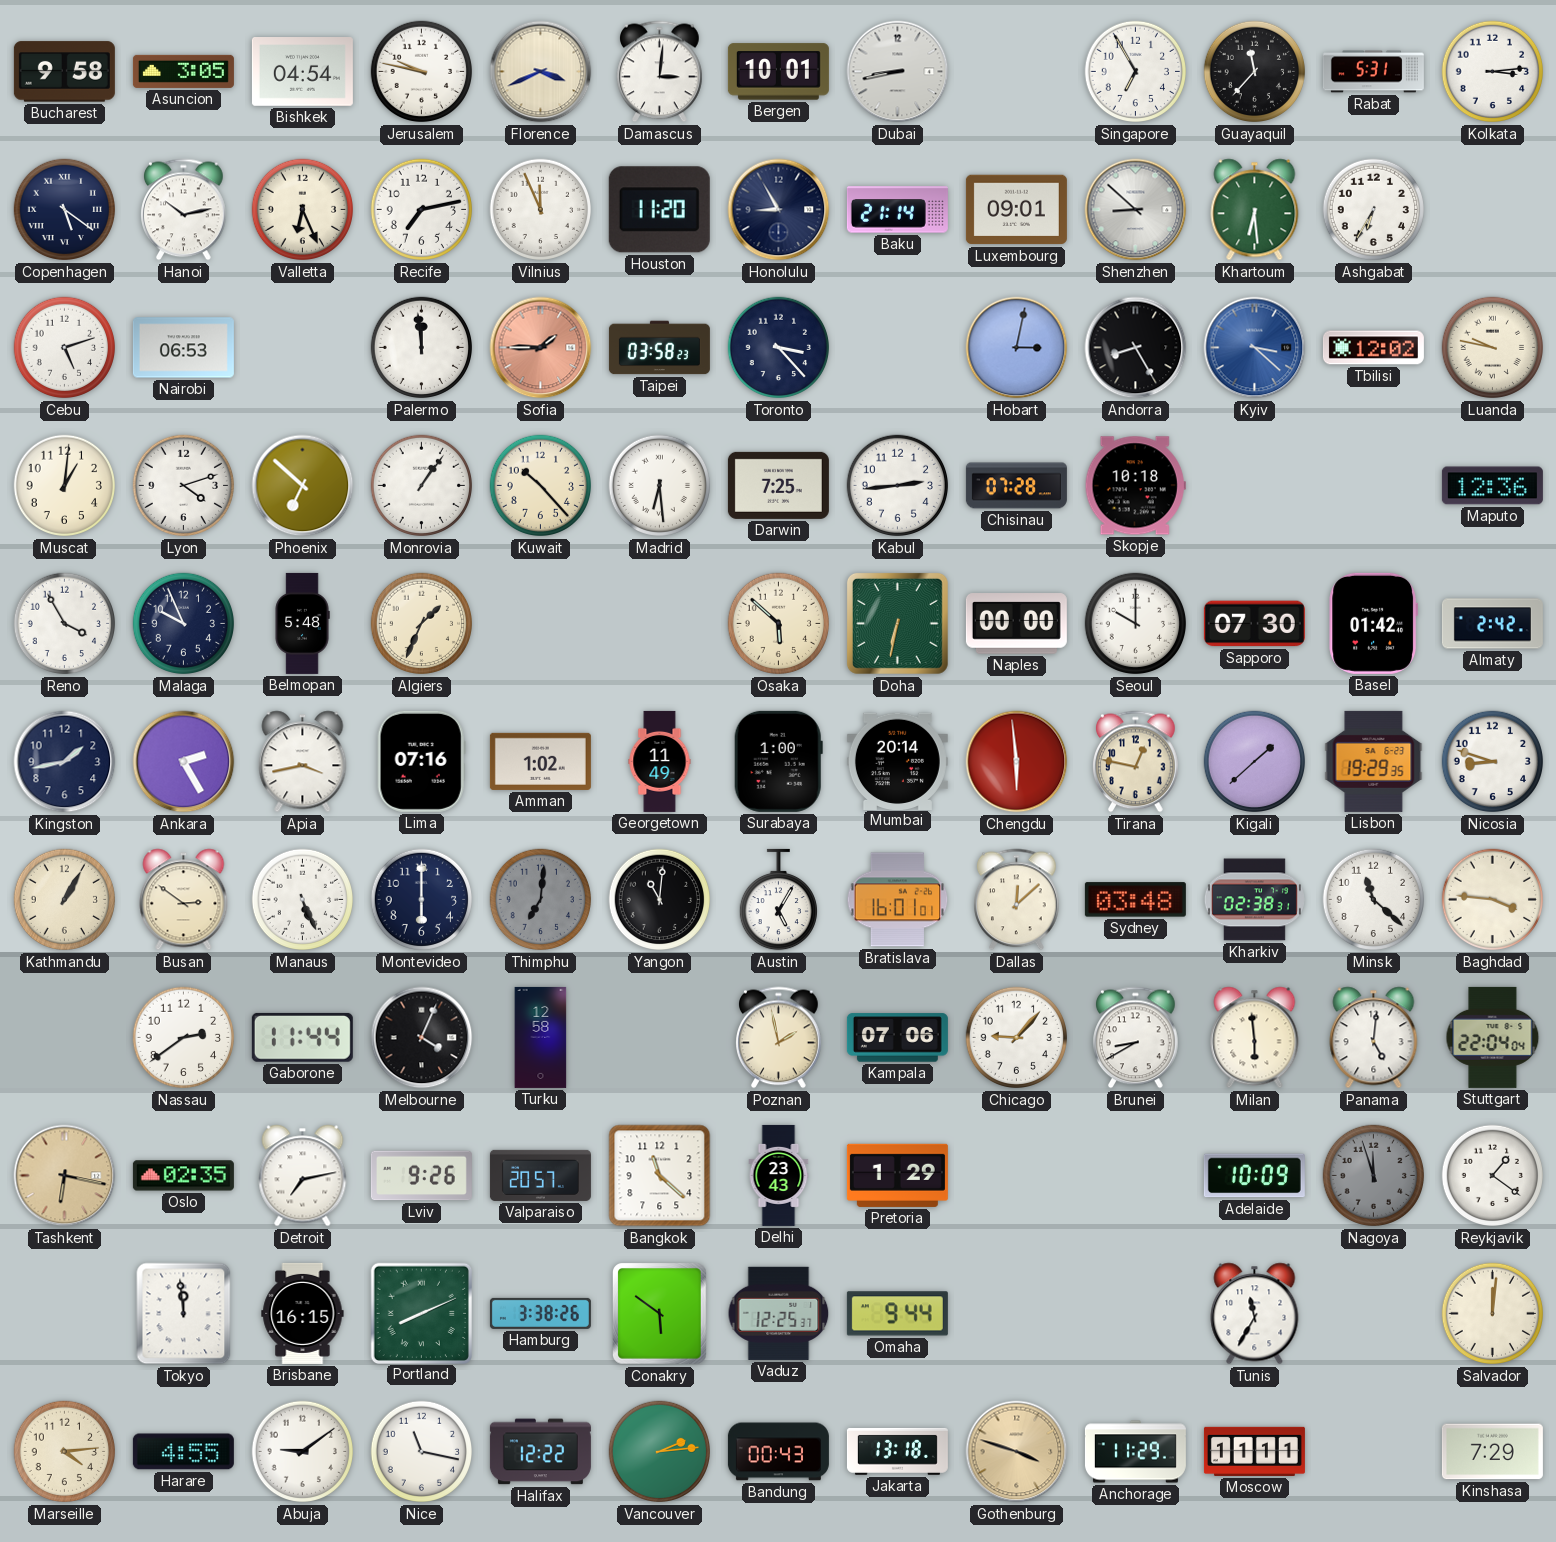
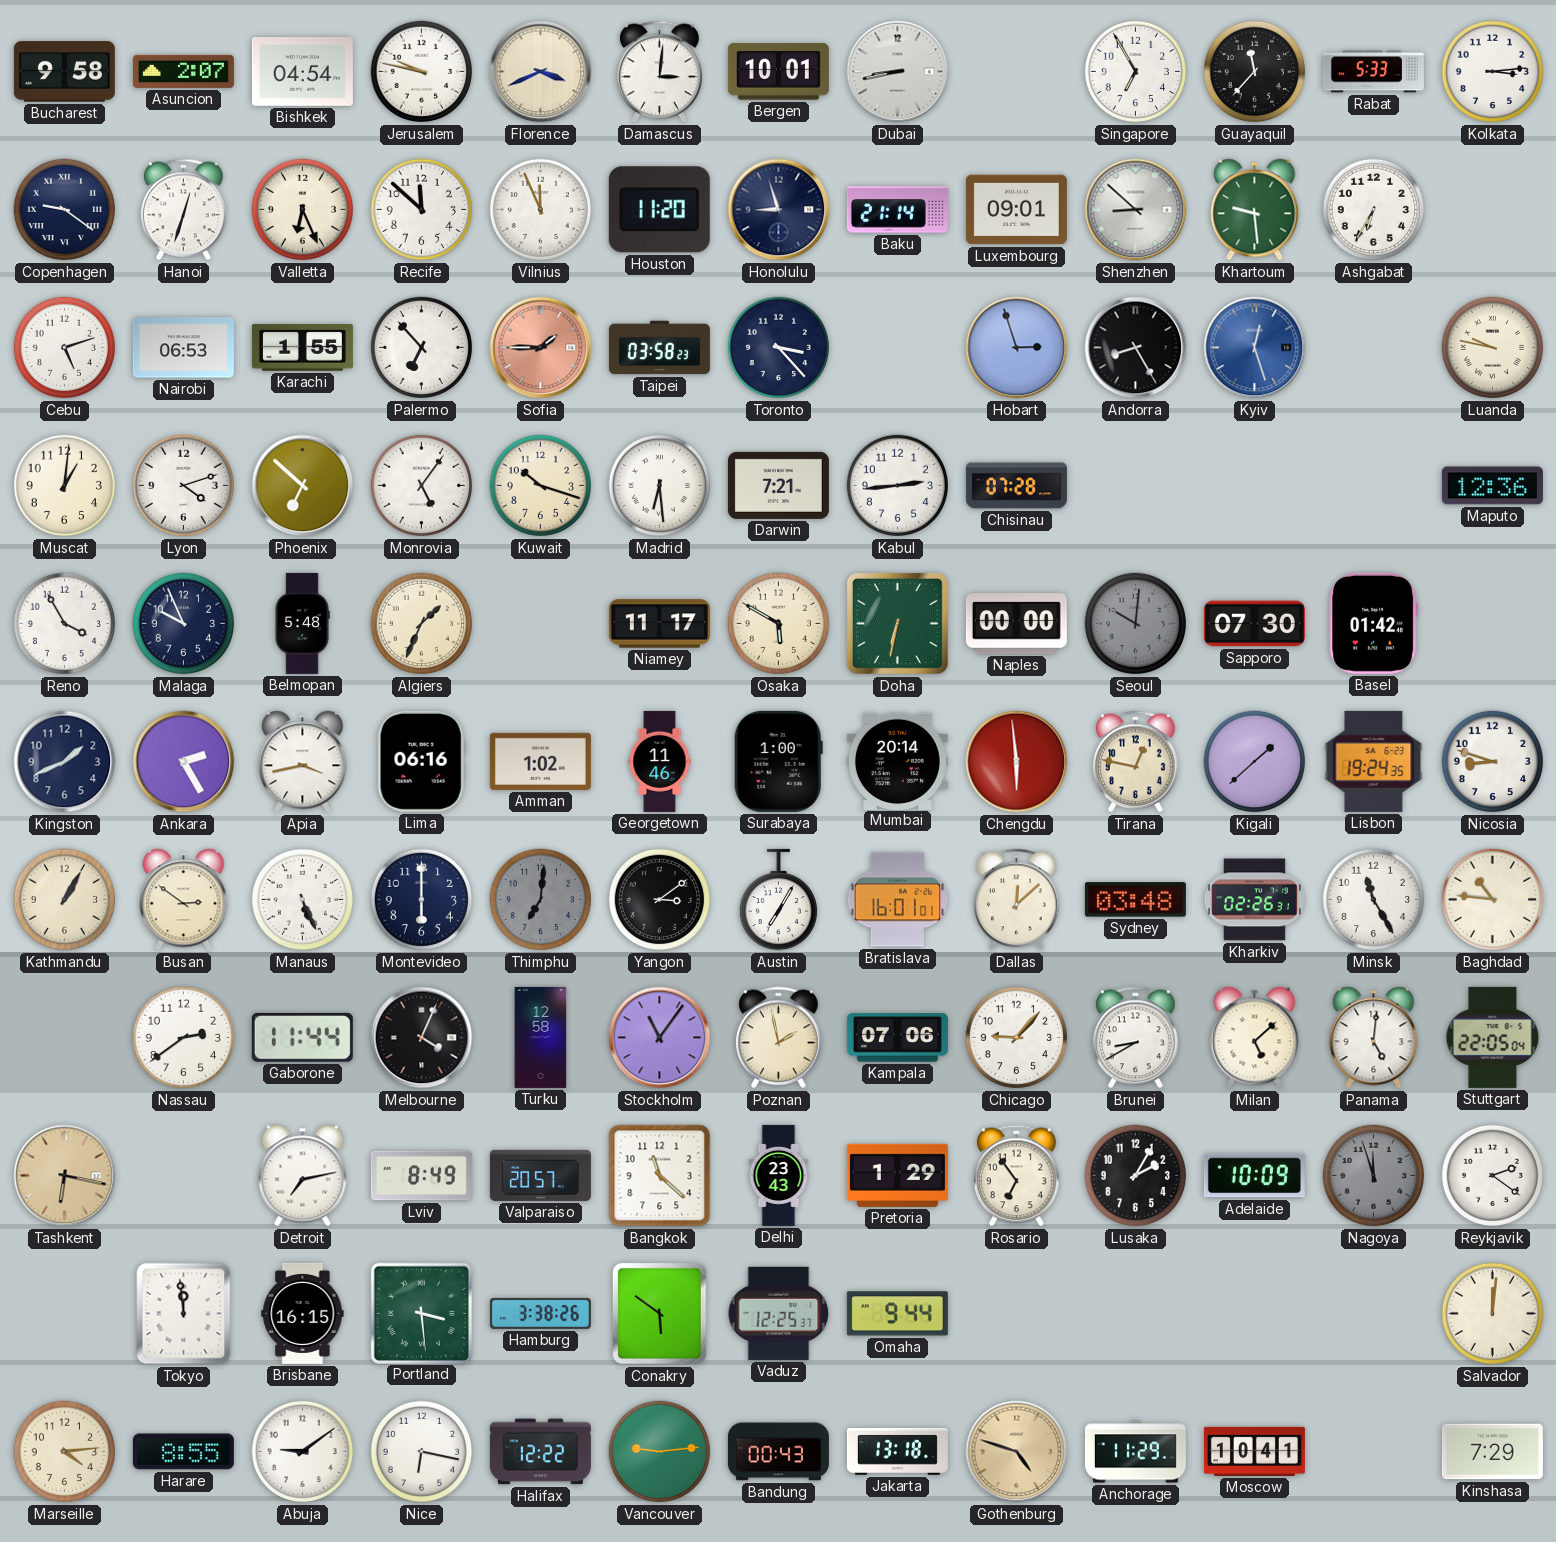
Asuncion: 3:05 -> 2:07 (183, 71)
Rabat: 5:31 -> 5:33 (1373, 72)
Copenhagen: 5:21 -> 9:21 (64, 210)
Hanoi: 10:13 -> 12:33 (184, 210)
Recife: 7:13 -> 11:52 (421, 210)
Honolulu: 8:55 -> 8:57 (779, 210)
Khartoum: 6:29 -> 9:29 (1255, 210)
Karachi: none -> 1:55 (302, 348)
Palermo: 11:59 -> 6:53 (421, 348)
Hobart: 3:02 -> 2:57 (1017, 348)
Kyiv: 3:22 -> 12:27 (1255, 348)
Tbilisi: 12:02 -> none (1373, 348)
Monrovia: 1:06 -> 5:06 (421, 486)
Kuwait: 10:23 -> 10:18 (540, 486)
Darwin: 7:25 -> 7:21 (778, 485)
Skopje: 10:18 -> none (1135, 486)
Niamey: none -> 11:17 (659, 624)
Osaka: 5:52 -> 5:50 (778, 624)
Seoul: 10:00 -> 10:01 (1135, 624)
Seoul dial: white -> grey (1135, 624)
Almaty: 2:42 -> none (1492, 624)
Kingston: 1:43 -> 1:41 (65, 762)
Lima: 07:16 -> 06:16 (421, 761)
Georgetown: 11:49 -> 11:46 (660, 761)
Lisbon: 19:29 -> 19:24 (1374, 761)
Yangon: 11:01 -> 3:09 (659, 900)
Austin: 5:05 -> 7:05 (778, 900)
Kharkiv: 02:38 -> 02:26 (1254, 900)
Minsk: 11:22 -> 11:25 (1373, 900)
Baghdad: 3:46 -> 10:46 (1492, 900)
Stockholm: none -> 11:06 (660, 1038)
Milan: 5:59 -> 5:08 (1255, 1038)
Stuttgart: 22:04 -> 22:05 (1493, 1037)
Oslo: 02:35 -> none (183, 1176)
Lviv: 9:26 -> 8:49 (421, 1176)
Rosario: none -> 6:54 (1017, 1176)
Lusaka: none -> 2:05 (1135, 1176)
Reykjavik: 1:21 -> 2:21 (1492, 1176)
Portland: 8:11 -> 3:29 (421, 1313)
Tunis: 11:35 -> none (1255, 1314)
Harare: 4:55 -> 8:55 (183, 1452)
Nice: 11:17 -> 6:17 (421, 1452)
Vancouver: 2:14 -> 9:14 (659, 1452)
Gothenburg: 3:48 -> 4:48 (1017, 1452)
Moscow: 11:11 -> 10:41 (1254, 1451)
